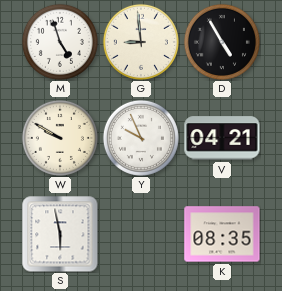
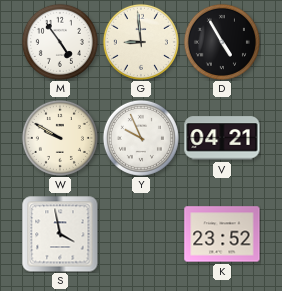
M: 4:57 -> 4:54 (60, 42)
S: 5:58 -> 3:58 (60, 234)
K: 08:35 -> 23:52 (222, 234)
